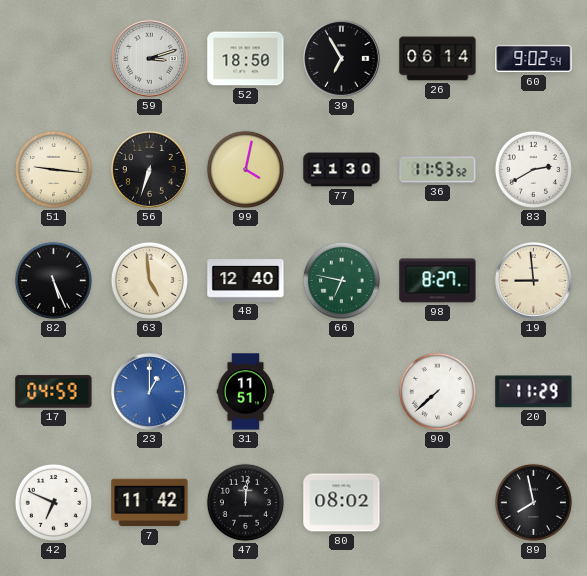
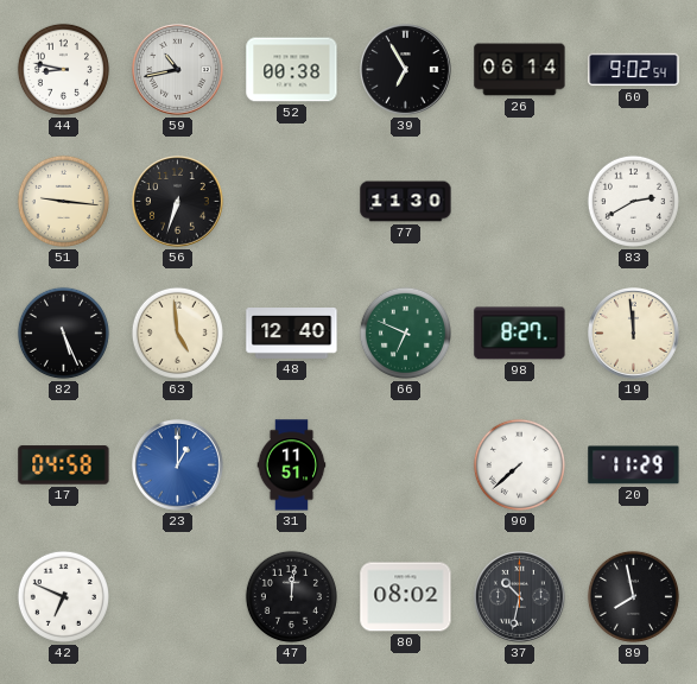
44: none -> 8:47 (63, 69)
59: 3:12 -> 10:43 (178, 70)
52: 18:50 -> 00:38 (292, 70)
99: 4:02 -> none (245, 169)
36: 11:53 -> none (438, 170)
66: 6:47 -> 6:49 (405, 332)
19: 8:59 -> 11:59 (634, 334)
17: 04:59 -> 04:58 (64, 465)
7: 11:42 -> none (150, 503)
37: none -> 10:32 (520, 597)
